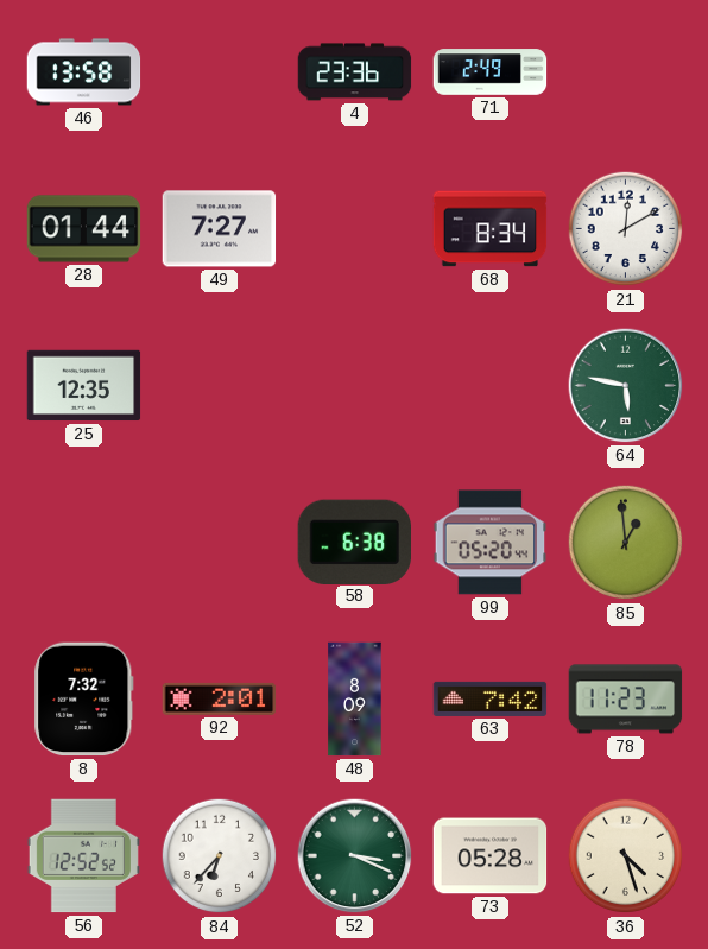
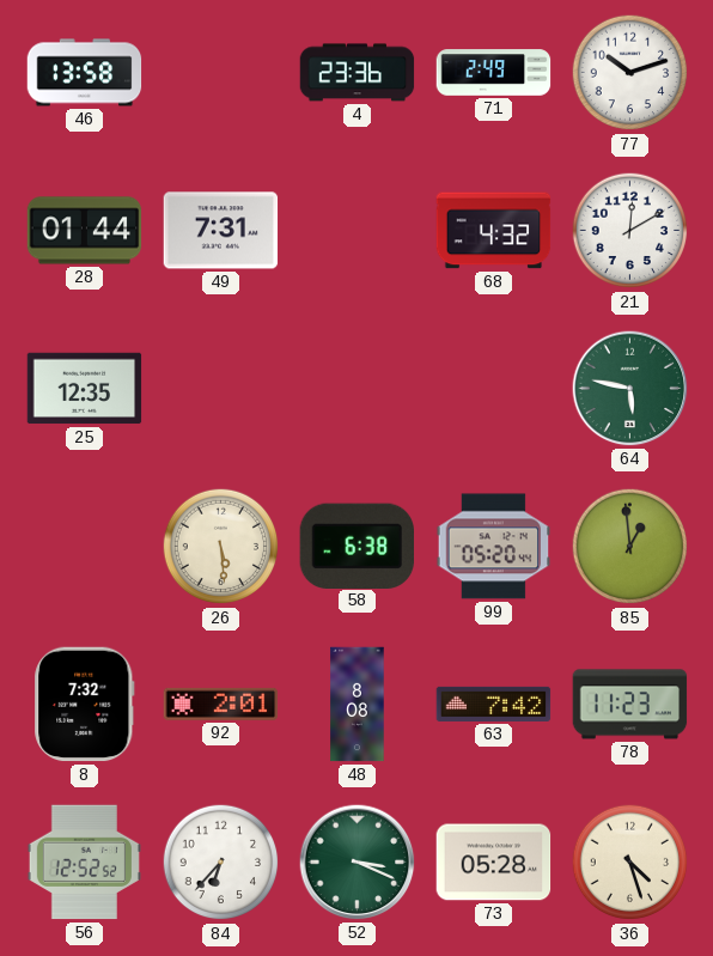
77: none -> 10:12 (630, 73)
49: 7:27 -> 7:31 (221, 231)
68: 8:34 -> 4:32 (494, 231)
26: none -> 5:29 (221, 547)
48: 8:09 -> 8:08 (358, 705)
